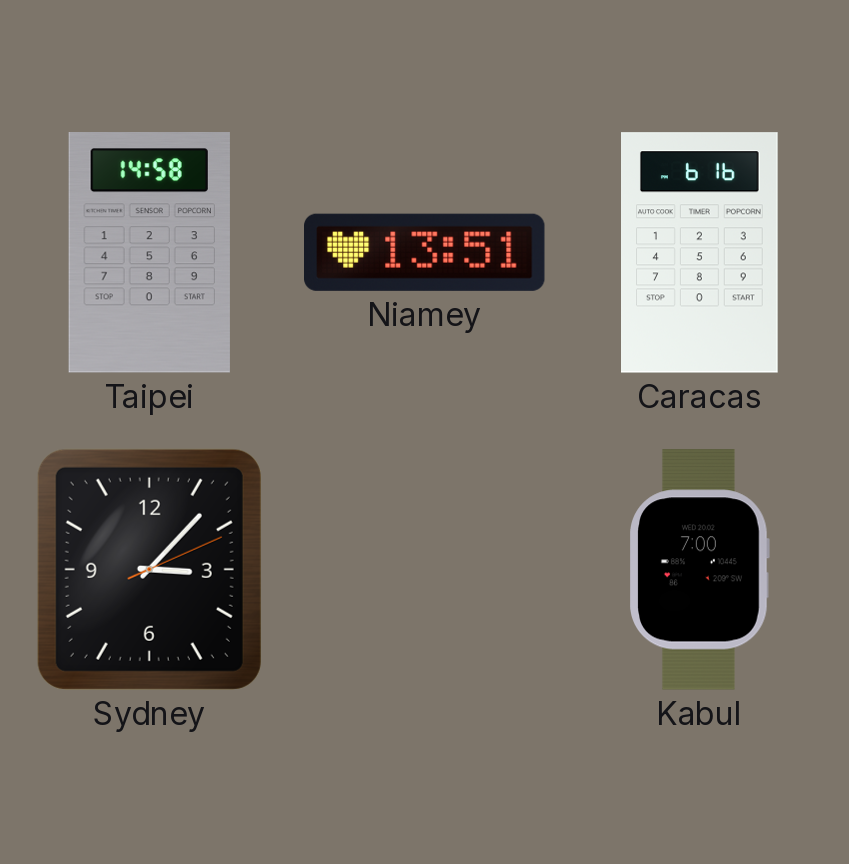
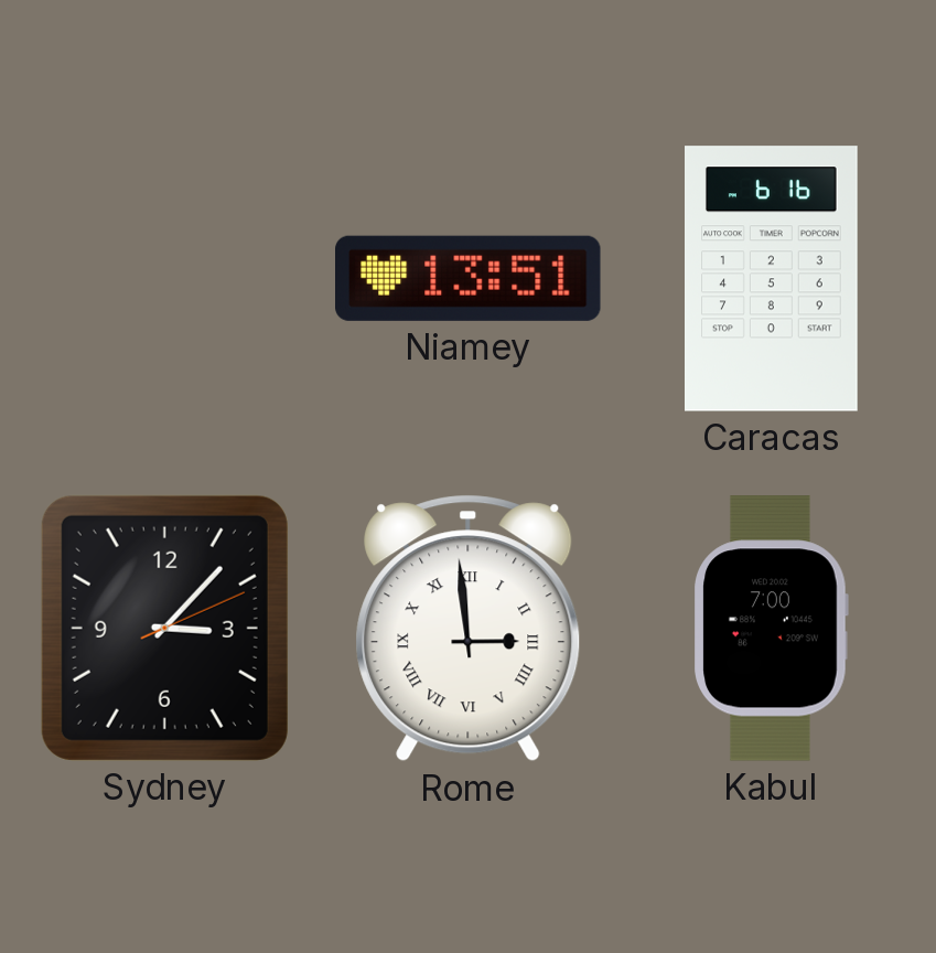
Taipei: 14:58 -> none (149, 253)
Rome: none -> 2:59 (469, 629)
